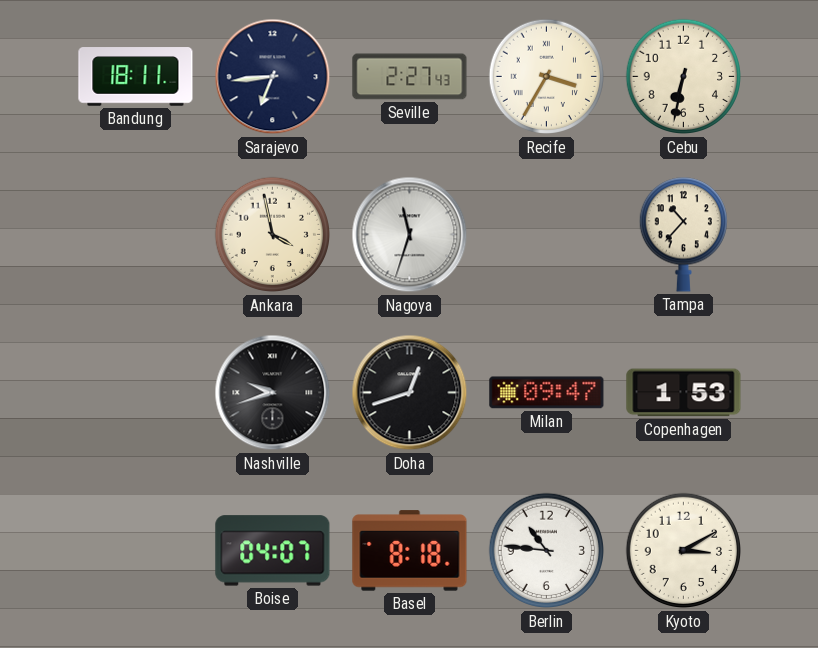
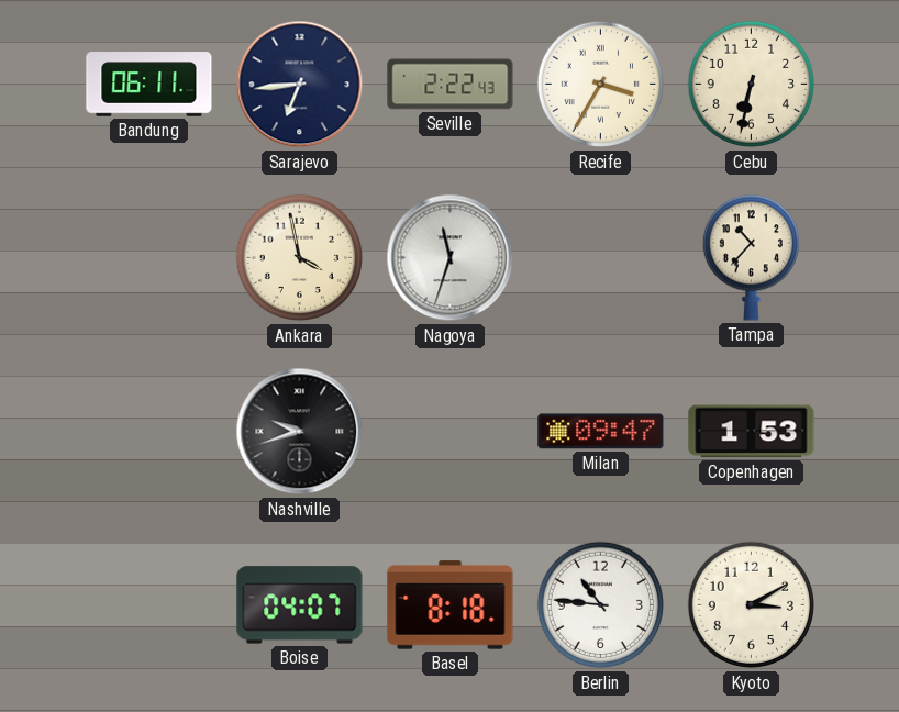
Bandung: 18:11 -> 06:11 (149, 85)
Seville: 2:27 -> 2:22 (451, 85)
Doha: 12:42 -> none (410, 393)
